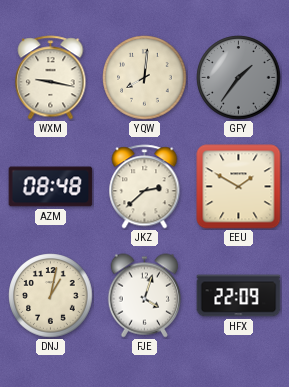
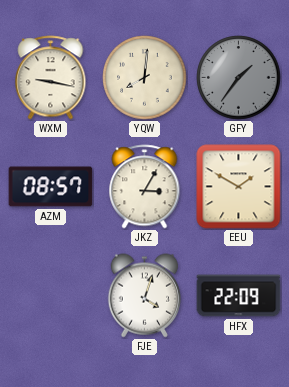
AZM: 08:48 -> 08:57 (51, 187)
JKZ: 2:38 -> 3:05 (145, 187)
DNJ: 1:02 -> none (51, 296)
